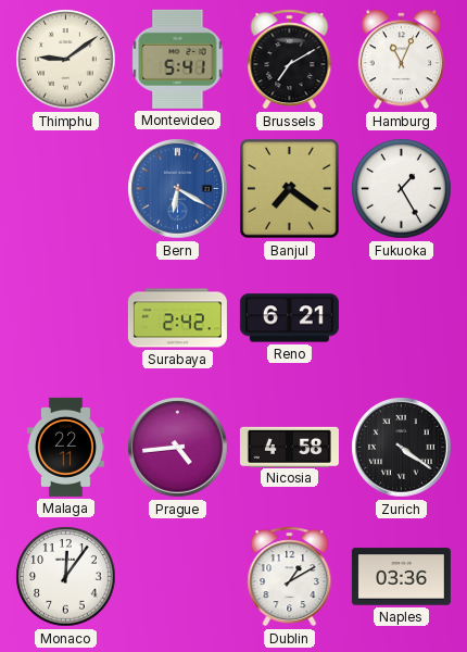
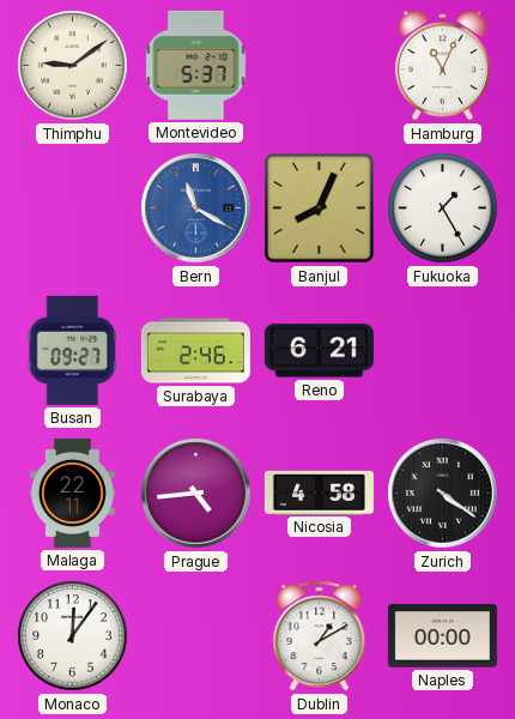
Montevideo: 5:41 -> 5:37 (196, 65)
Brussels: 7:10 -> none (290, 60)
Bern: 6:20 -> 11:20 (196, 209)
Banjul: 7:21 -> 8:04 (320, 209)
Busan: none -> 09:27 (72, 350)
Surabaya: 2:42 -> 2:46 (195, 351)
Naples: 03:36 -> 00:00 (442, 636)
